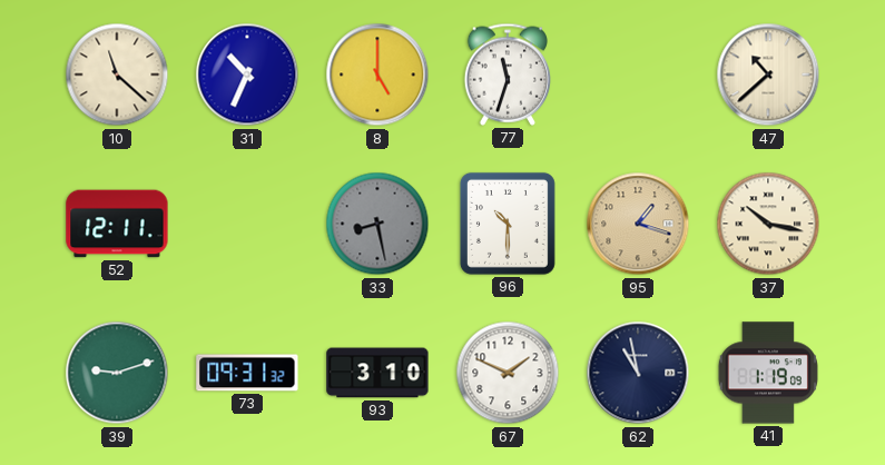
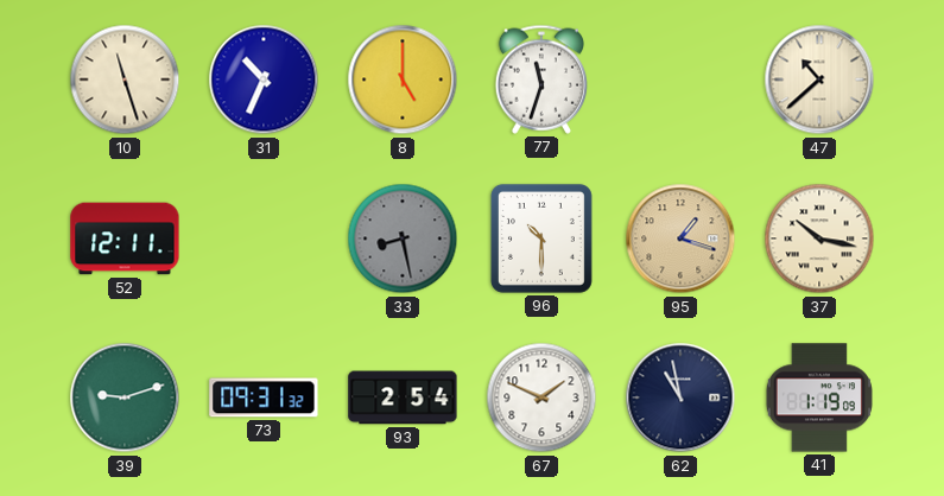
10: 11:22 -> 11:27 (125, 80)
93: 3:10 -> 2:54 (403, 398)
